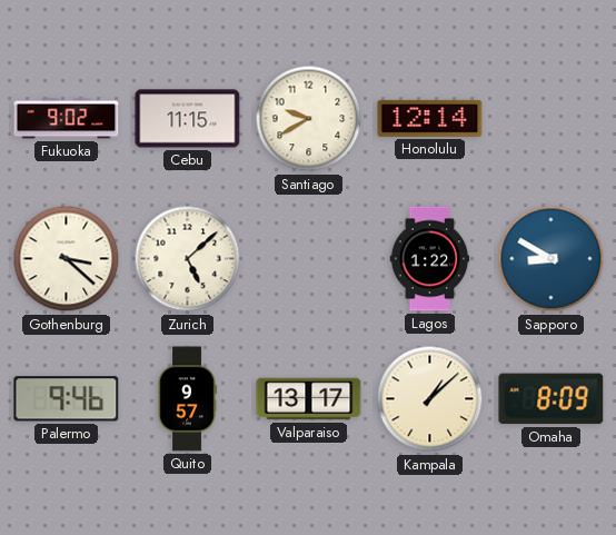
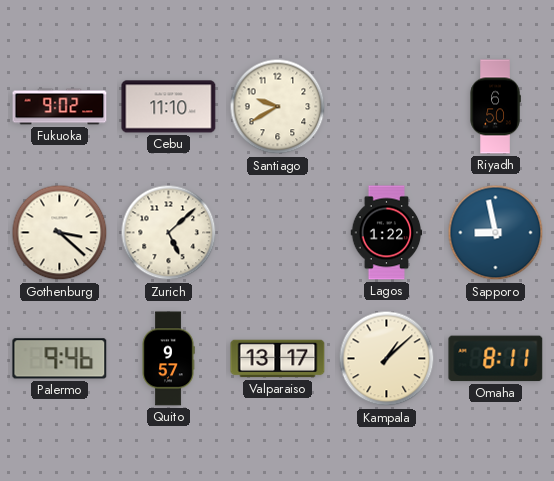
Cebu: 11:15 -> 11:10 (169, 107)
Honolulu: 12:14 -> none (430, 118)
Riyadh: none -> 6:50 (495, 107)
Sapporo: 8:50 -> 8:58 (496, 233)
Omaha: 8:09 -> 8:11 (496, 359)
